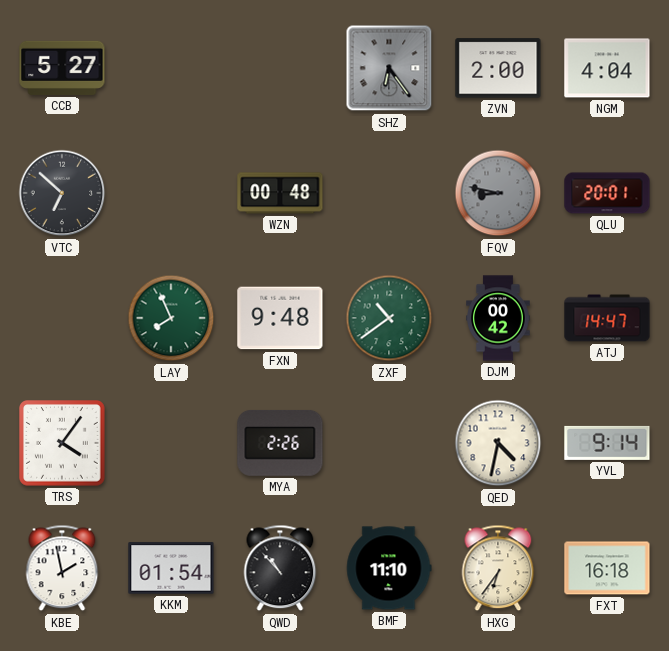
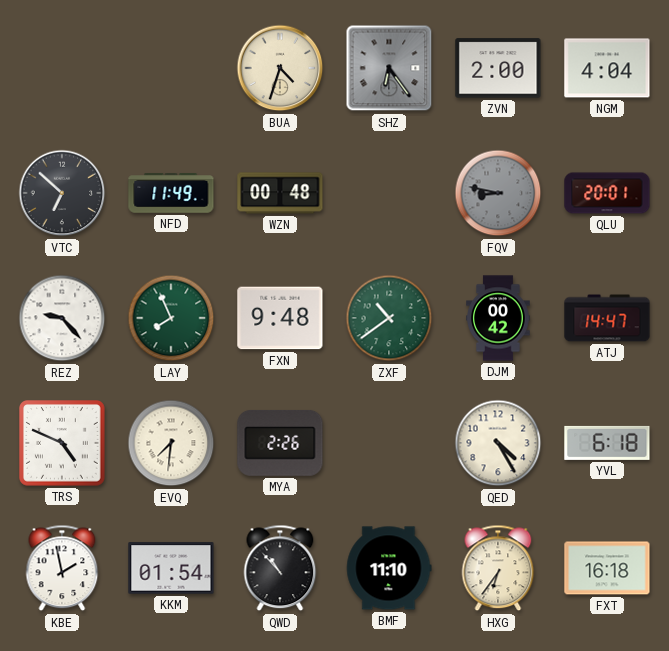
CCB: 5:27 -> none (62, 68)
BUA: none -> 4:33 (280, 68)
NFD: none -> 11:49 (171, 194)
REZ: none -> 9:23 (62, 318)
TRS: 4:06 -> 4:49 (63, 444)
EVQ: none -> 7:31 (171, 443)
QED: 4:32 -> 4:25 (498, 443)
YVL: 9:14 -> 6:18 (607, 443)
